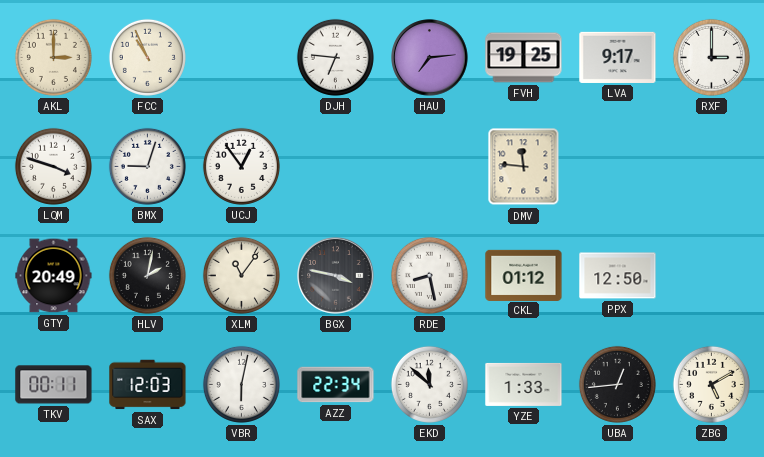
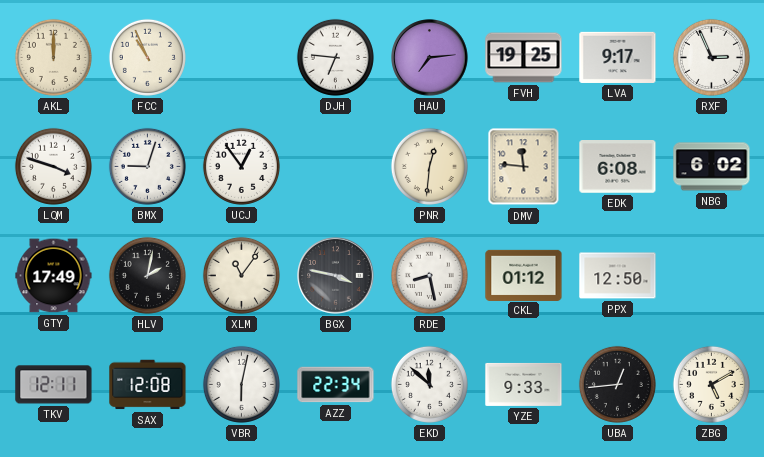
AKL: 3:00 -> 12:00 (53, 57)
RXF: 3:00 -> 2:56 (711, 57)
PNR: none -> 12:31 (429, 166)
EDK: none -> 6:08 (618, 167)
NBG: none -> 6:02 (712, 167)
GTY: 20:49 -> 17:49 (54, 276)
TKV: 00:11 -> 12:11 (54, 385)
SAX: 12:03 -> 12:08 (148, 385)
YZE: 1:33 -> 9:33 (524, 384)
